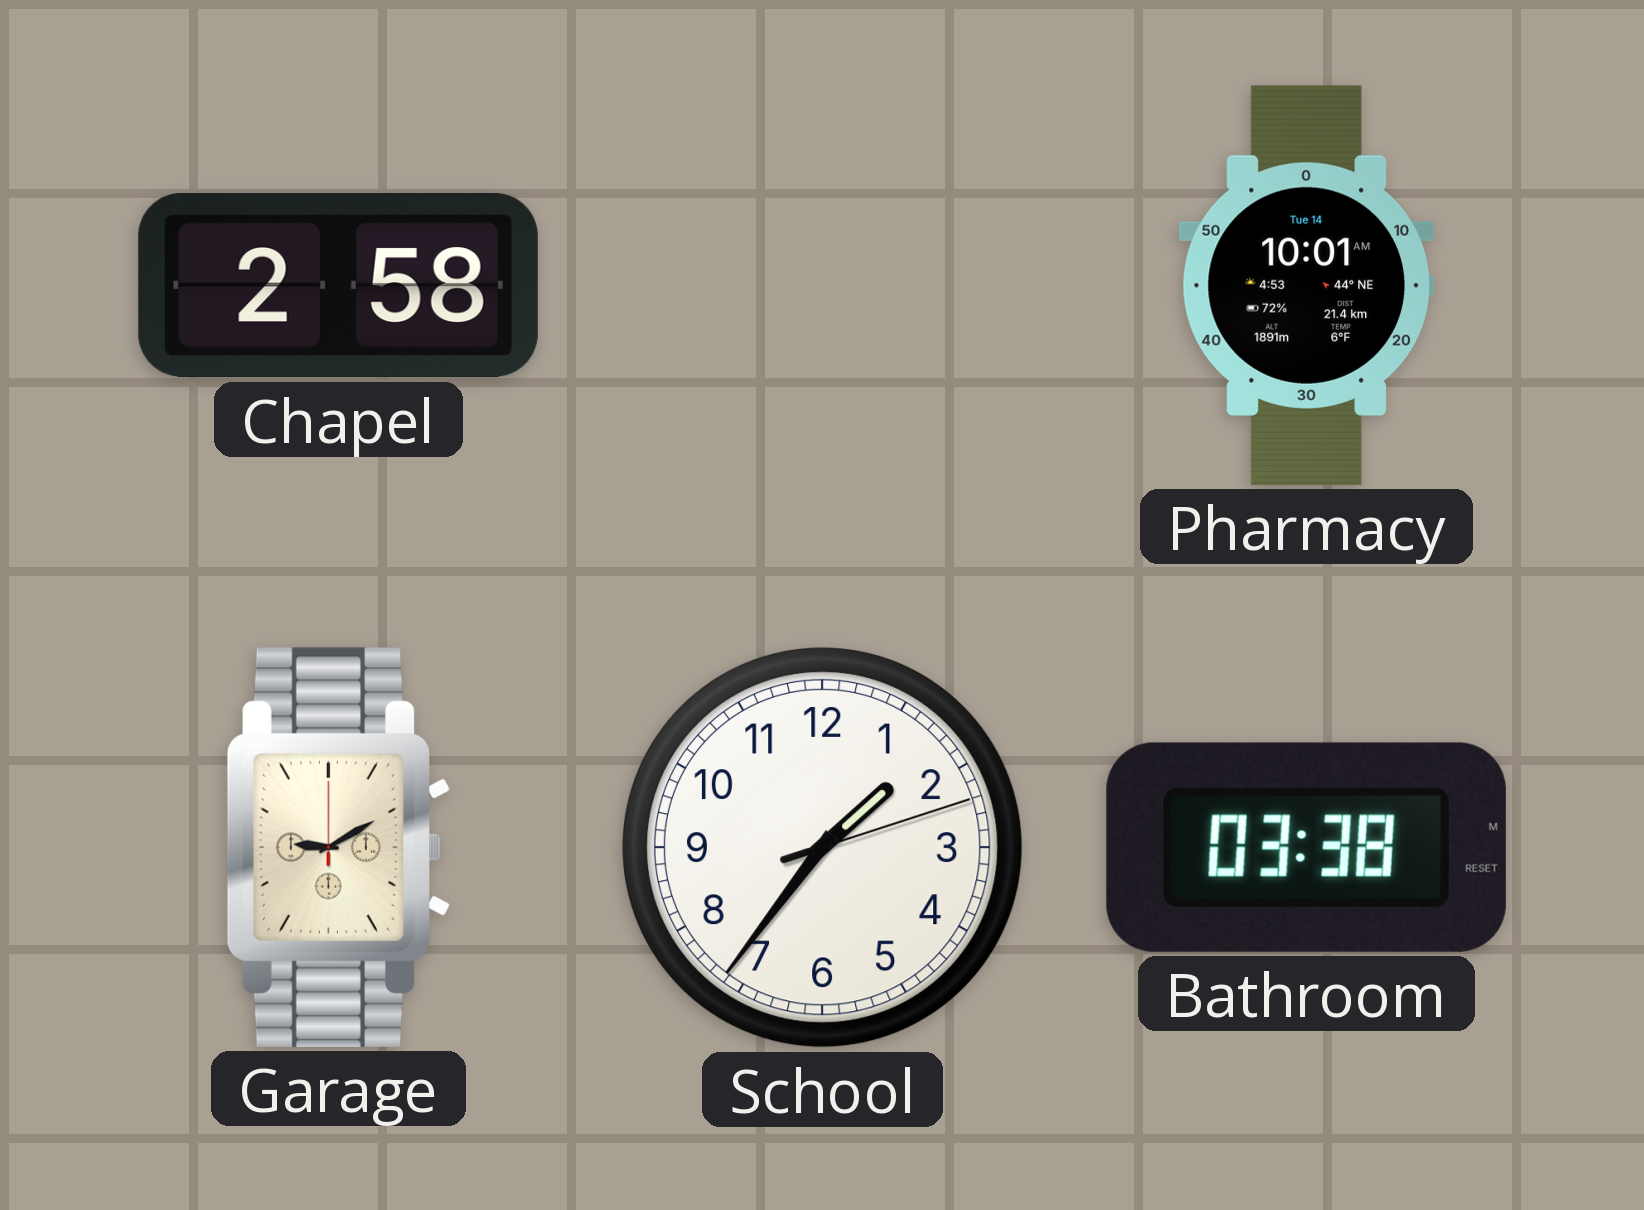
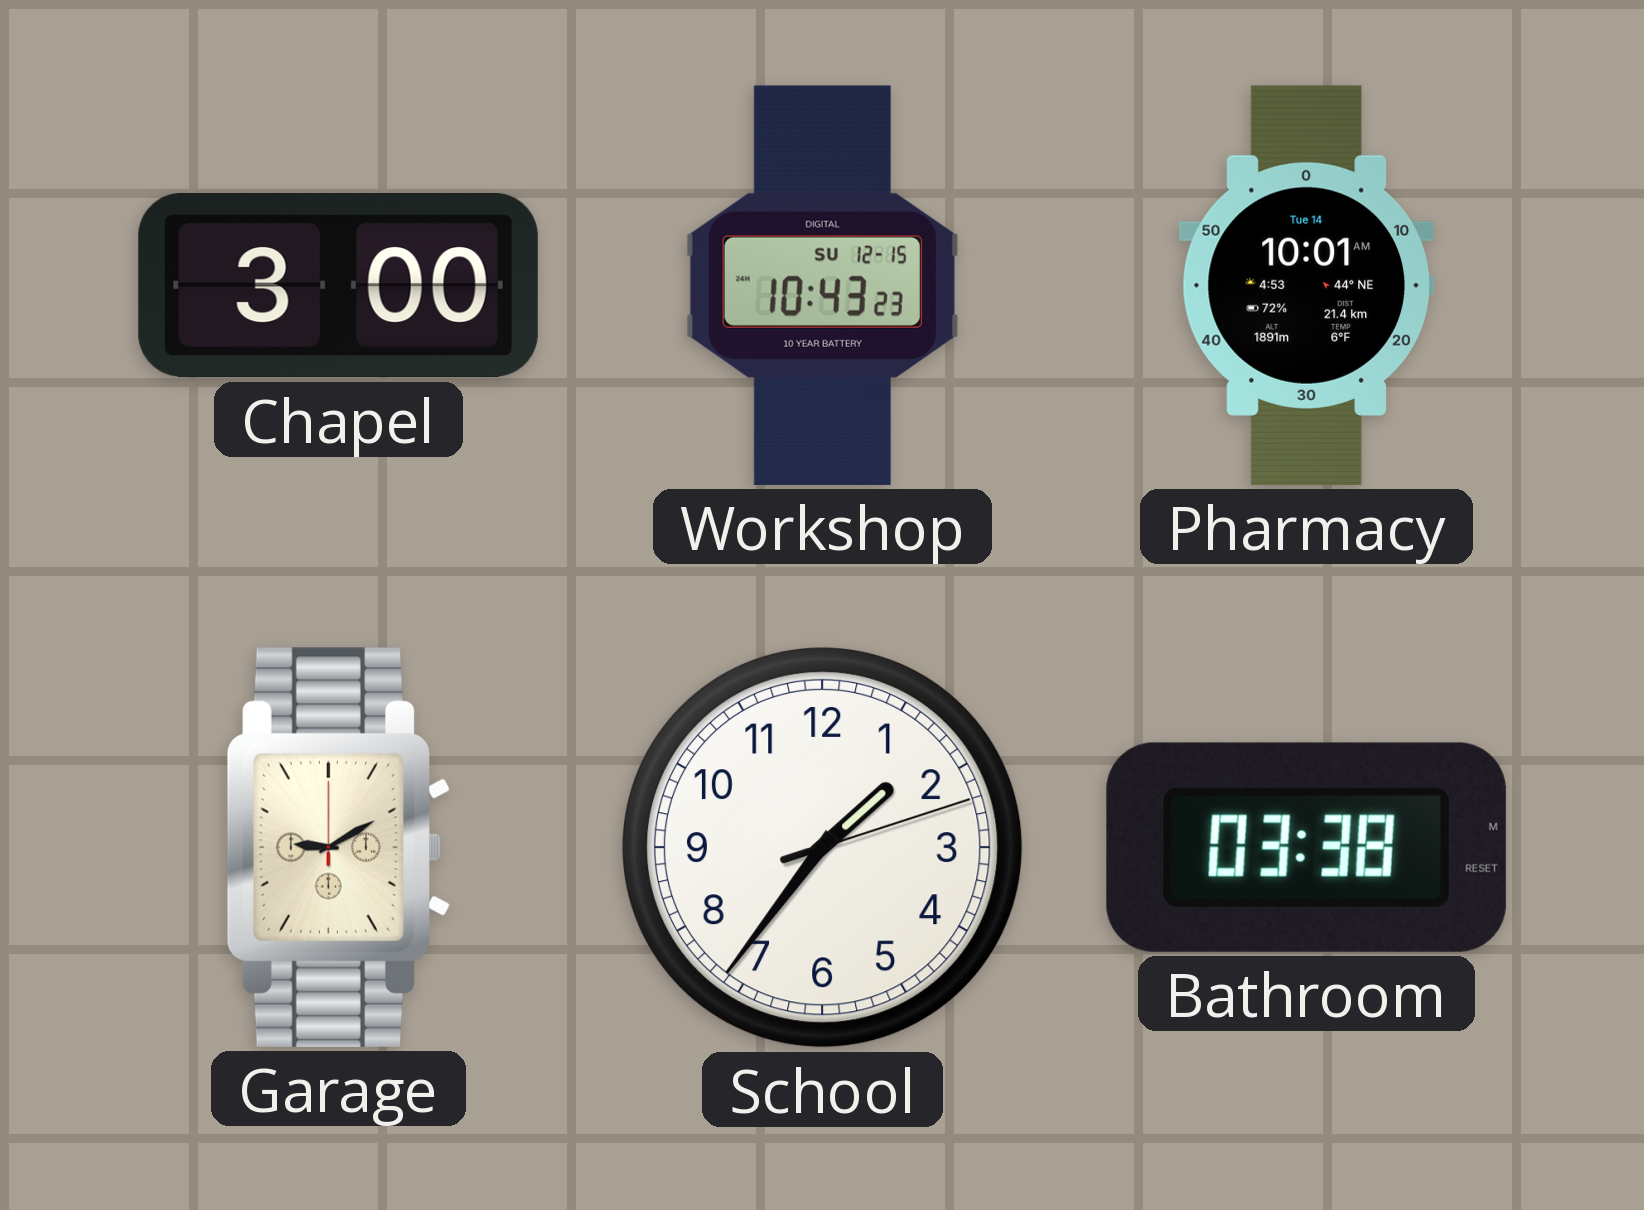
Chapel: 2:58 -> 3:00 (338, 286)
Workshop: none -> 10:43 (822, 285)
